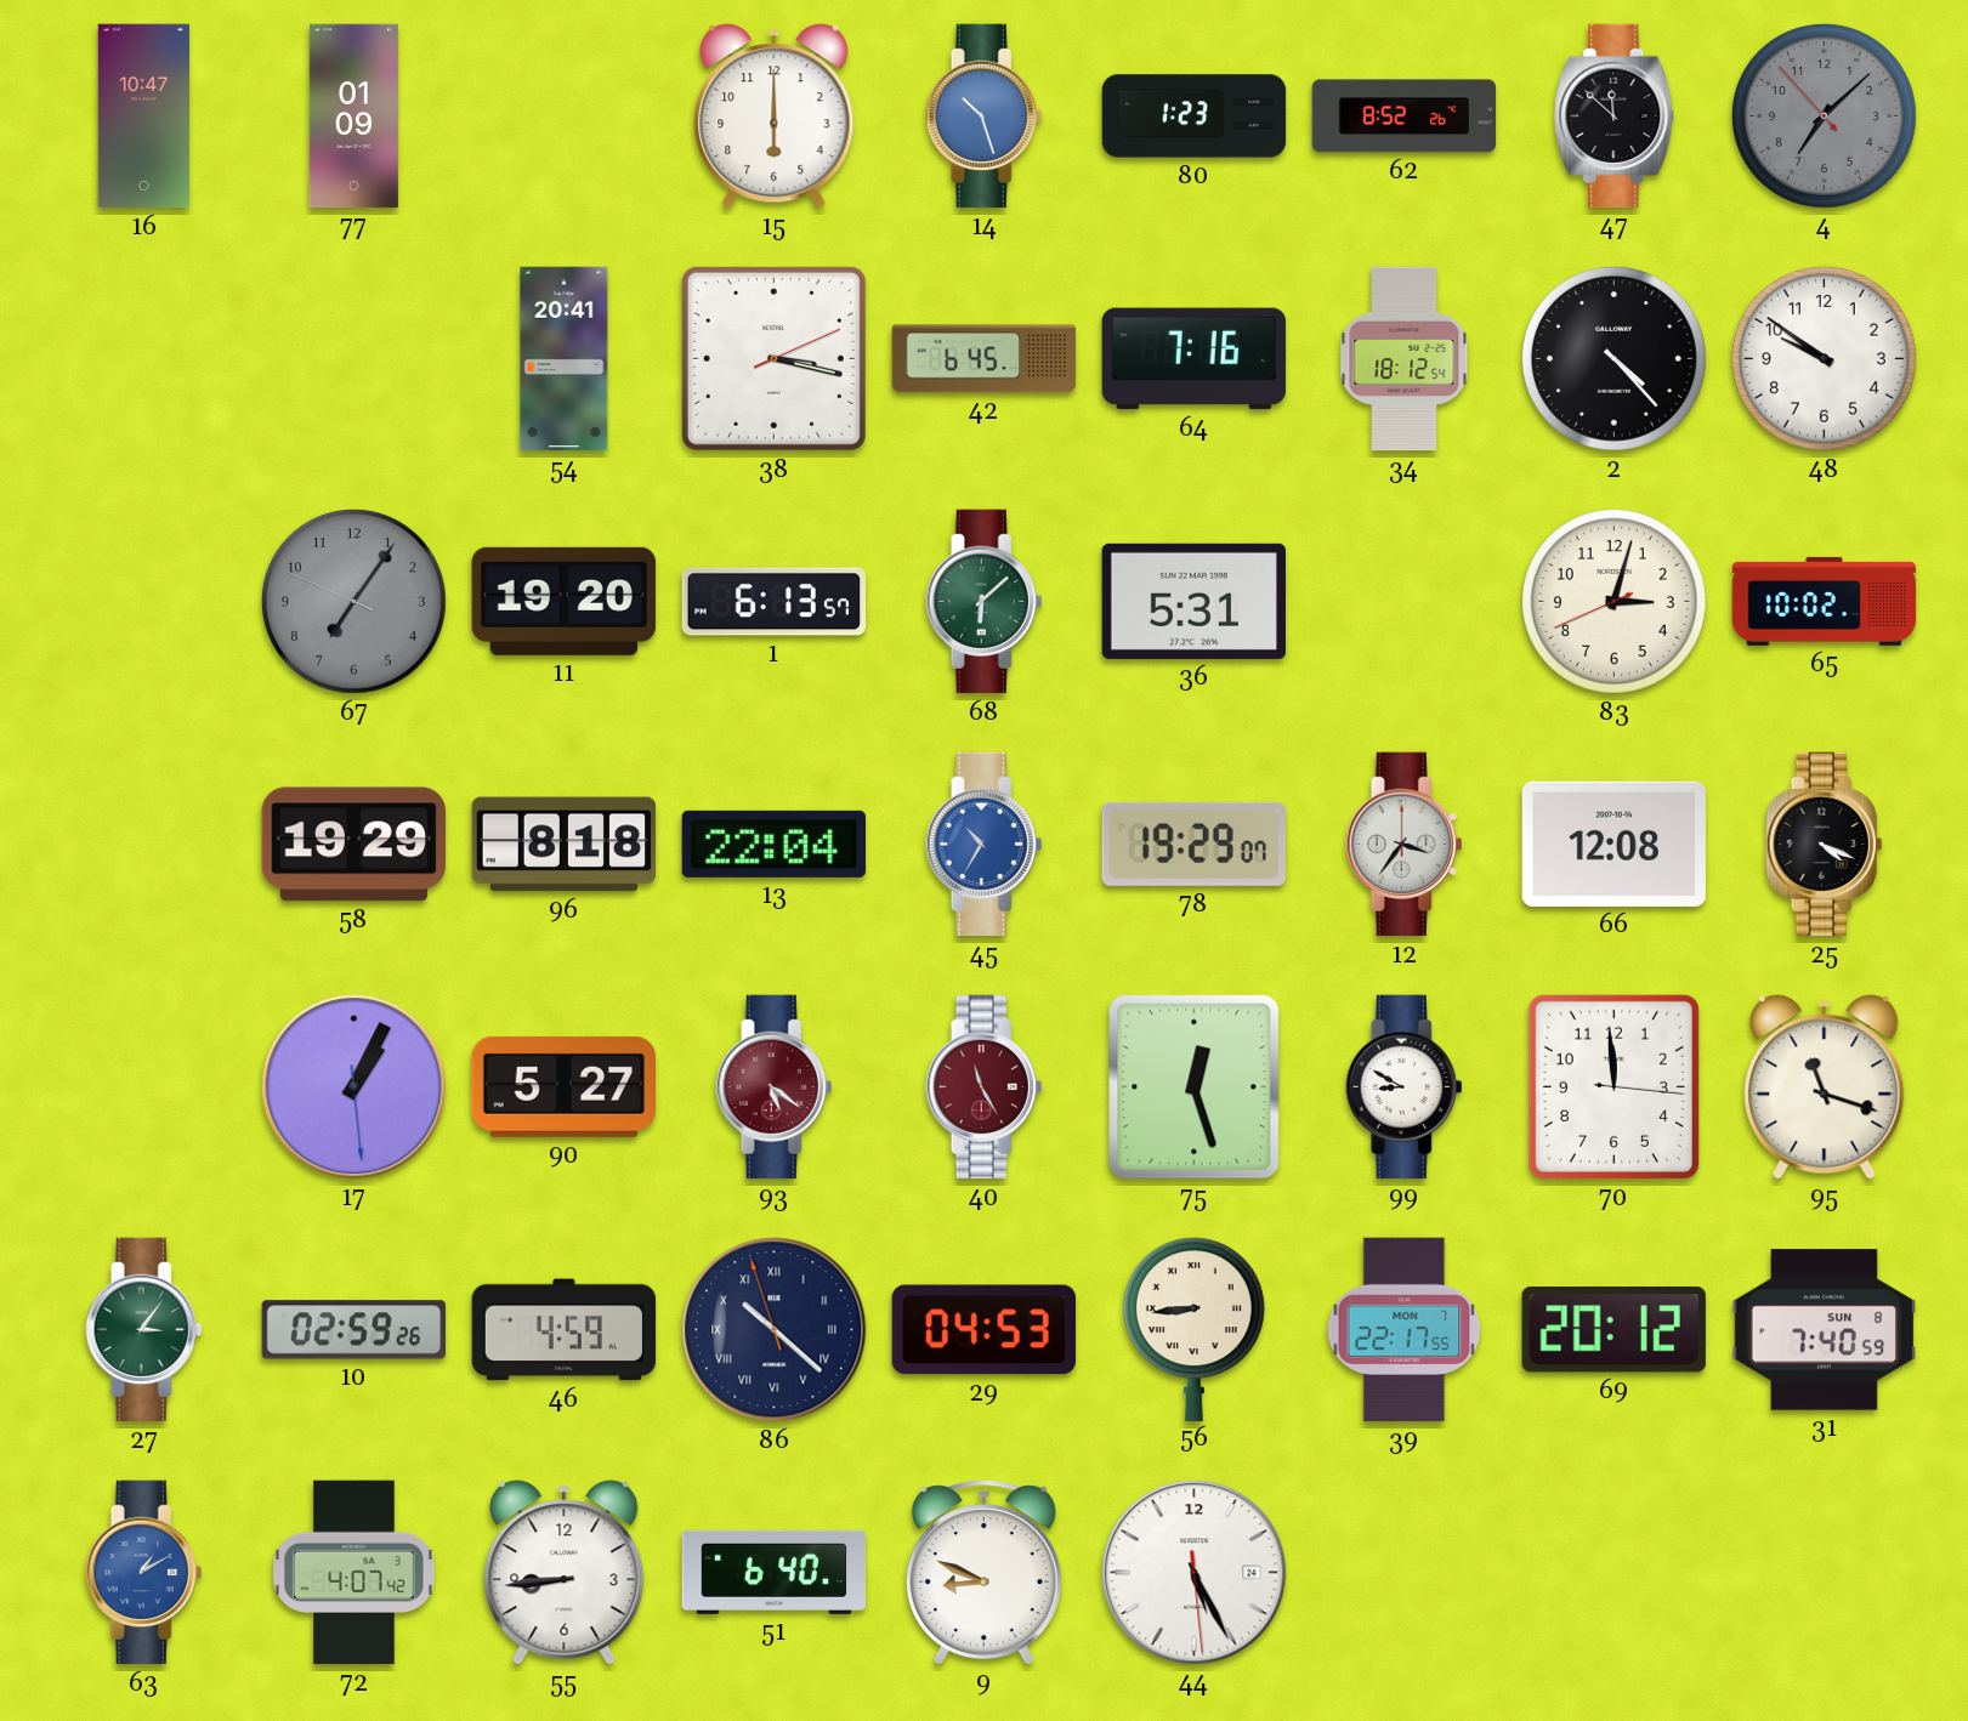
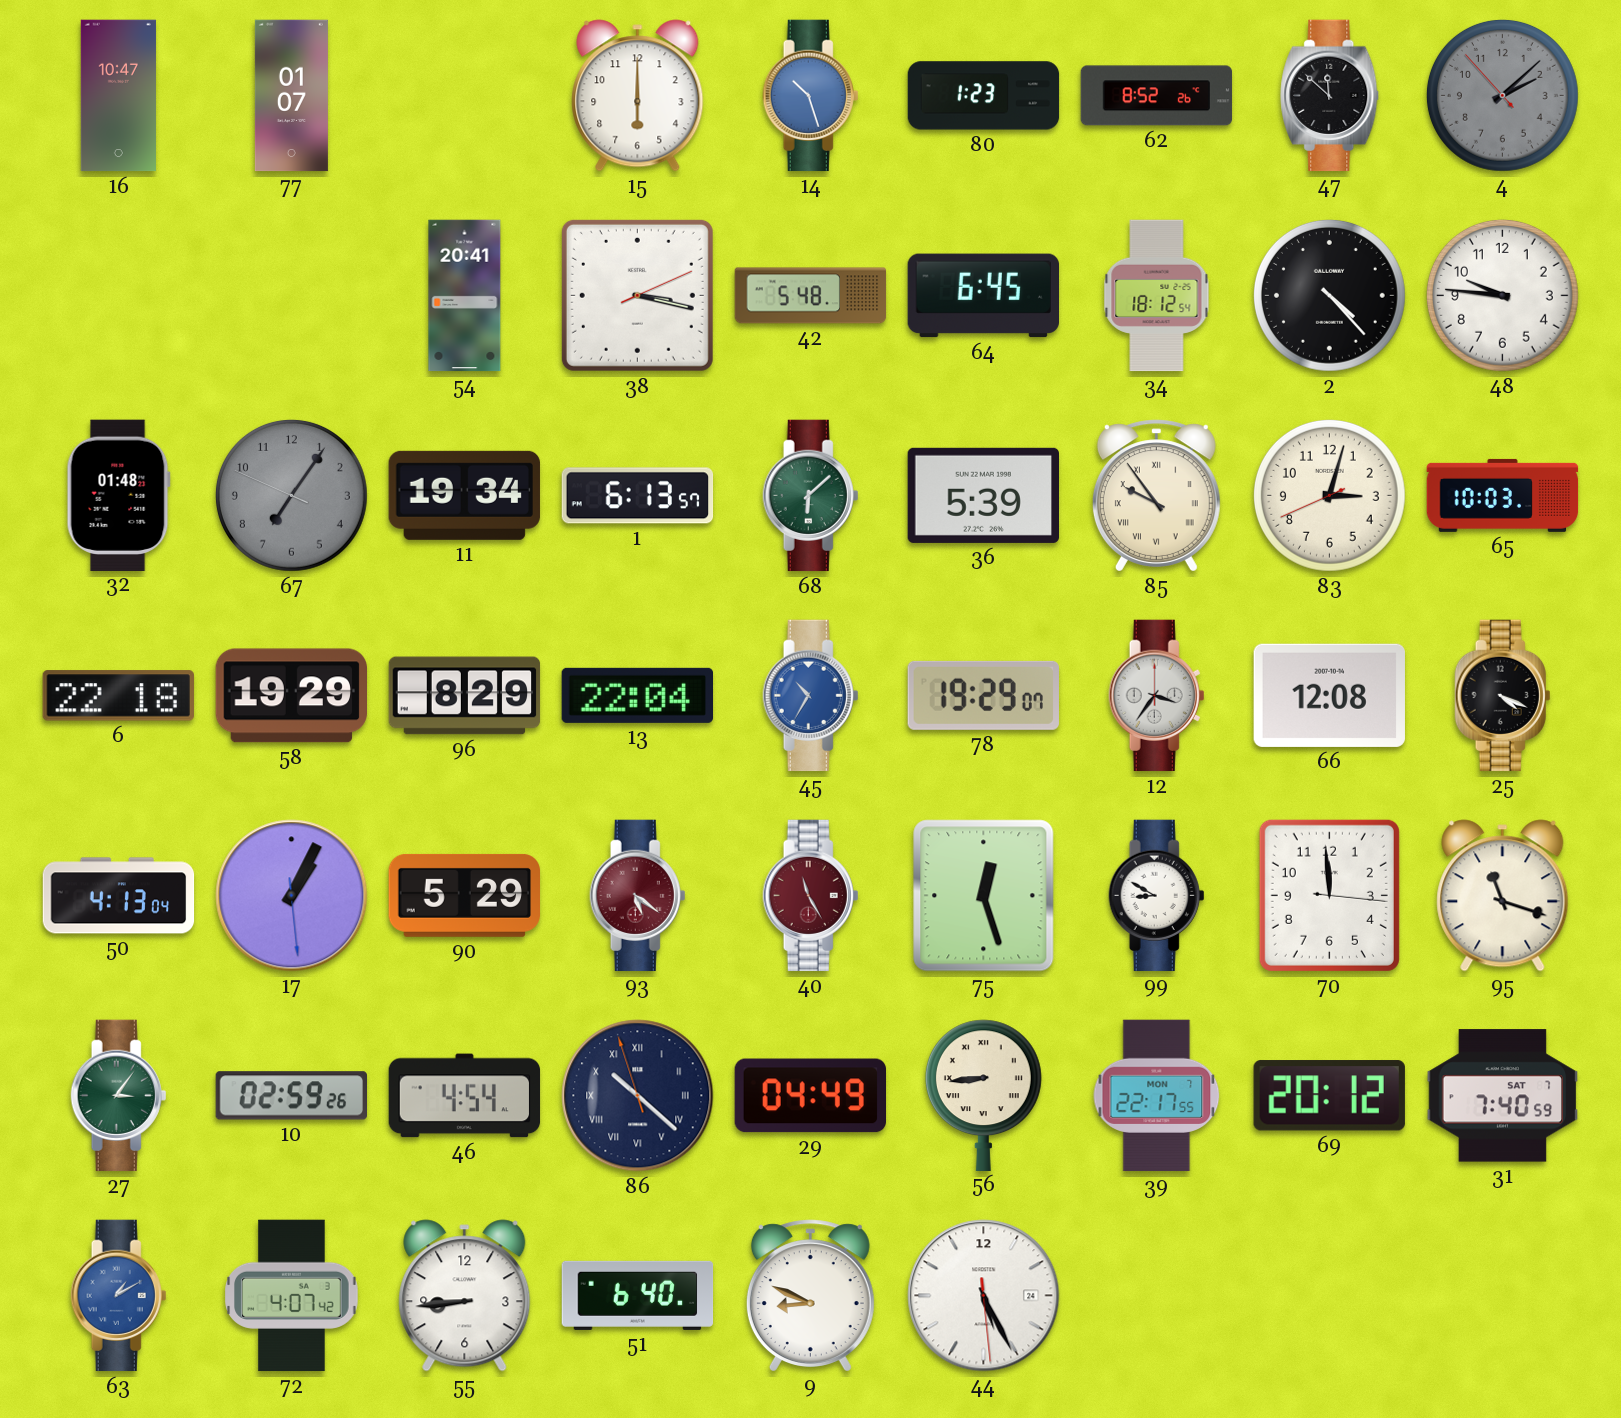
77: 01:09 -> 01:07 (291, 96)
4: 7:07 -> 2:07 (1502, 95)
42: 6:45 -> 5:48 (811, 296)
64: 7:16 -> 6:45 (983, 296)
48: 9:51 -> 9:46 (1502, 295)
32: none -> 01:48 (118, 495)
11: 19:20 -> 19:34 (464, 495)
36: 5:31 -> 5:39 (983, 495)
85: none -> 9:54 (1156, 496)
65: 10:02 -> 10:03 (1503, 495)
6: none -> 22:18 (118, 696)
96: 8:18 -> 8:29 (465, 696)
50: none -> 4:13 (119, 896)
90: 5:27 -> 5:29 (465, 895)
46: 4:59 -> 4:54 (465, 1096)
29: 04:53 -> 04:49 (810, 1096)
31 date: SUN 8 -> SAT 7 (1503, 1096)
